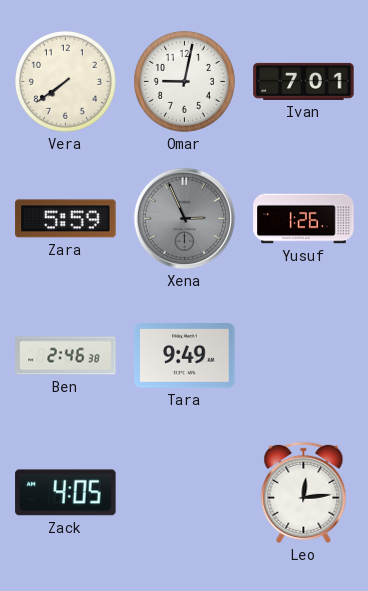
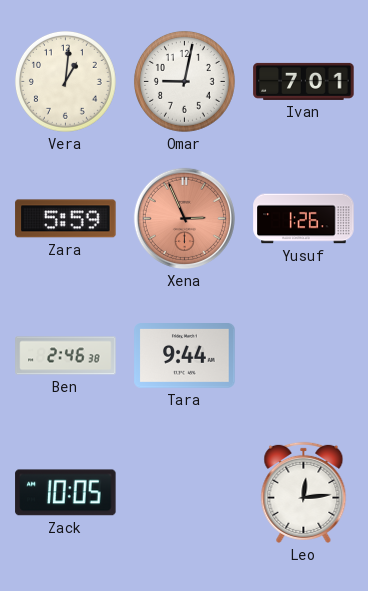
Vera: 7:39 -> 1:01 (65, 81)
Xena dial: grey -> salmon (184, 218)
Tara: 9:49 -> 9:44 (185, 356)
Zack: 4:05 -> 10:05 (66, 493)
